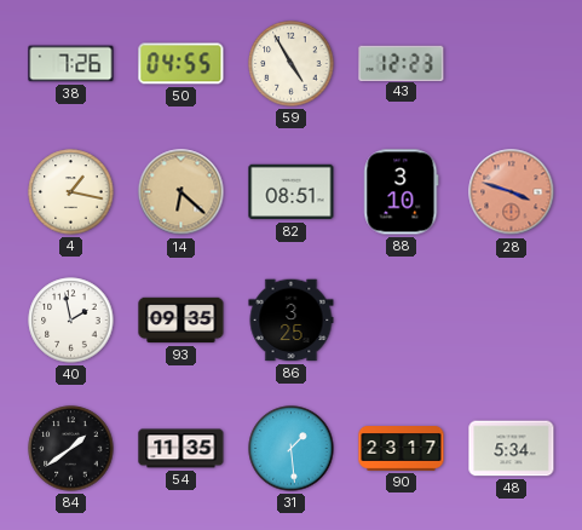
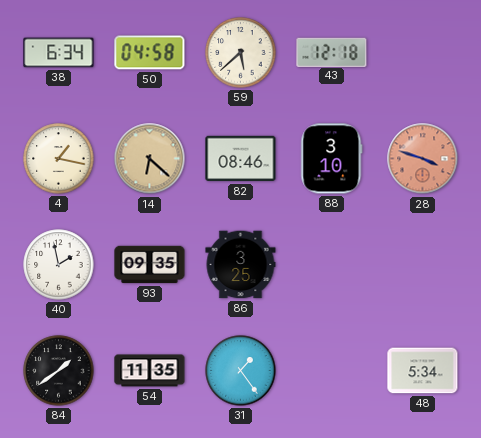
38: 7:26 -> 6:34 (59, 53)
50: 04:55 -> 04:58 (150, 53)
59: 4:55 -> 5:38 (241, 53)
43: 12:23 -> 12:18 (332, 52)
82: 08:51 -> 08:46 (241, 159)
31: 1:29 -> 1:24 (241, 371)
90: 23:17 -> none (402, 449)
